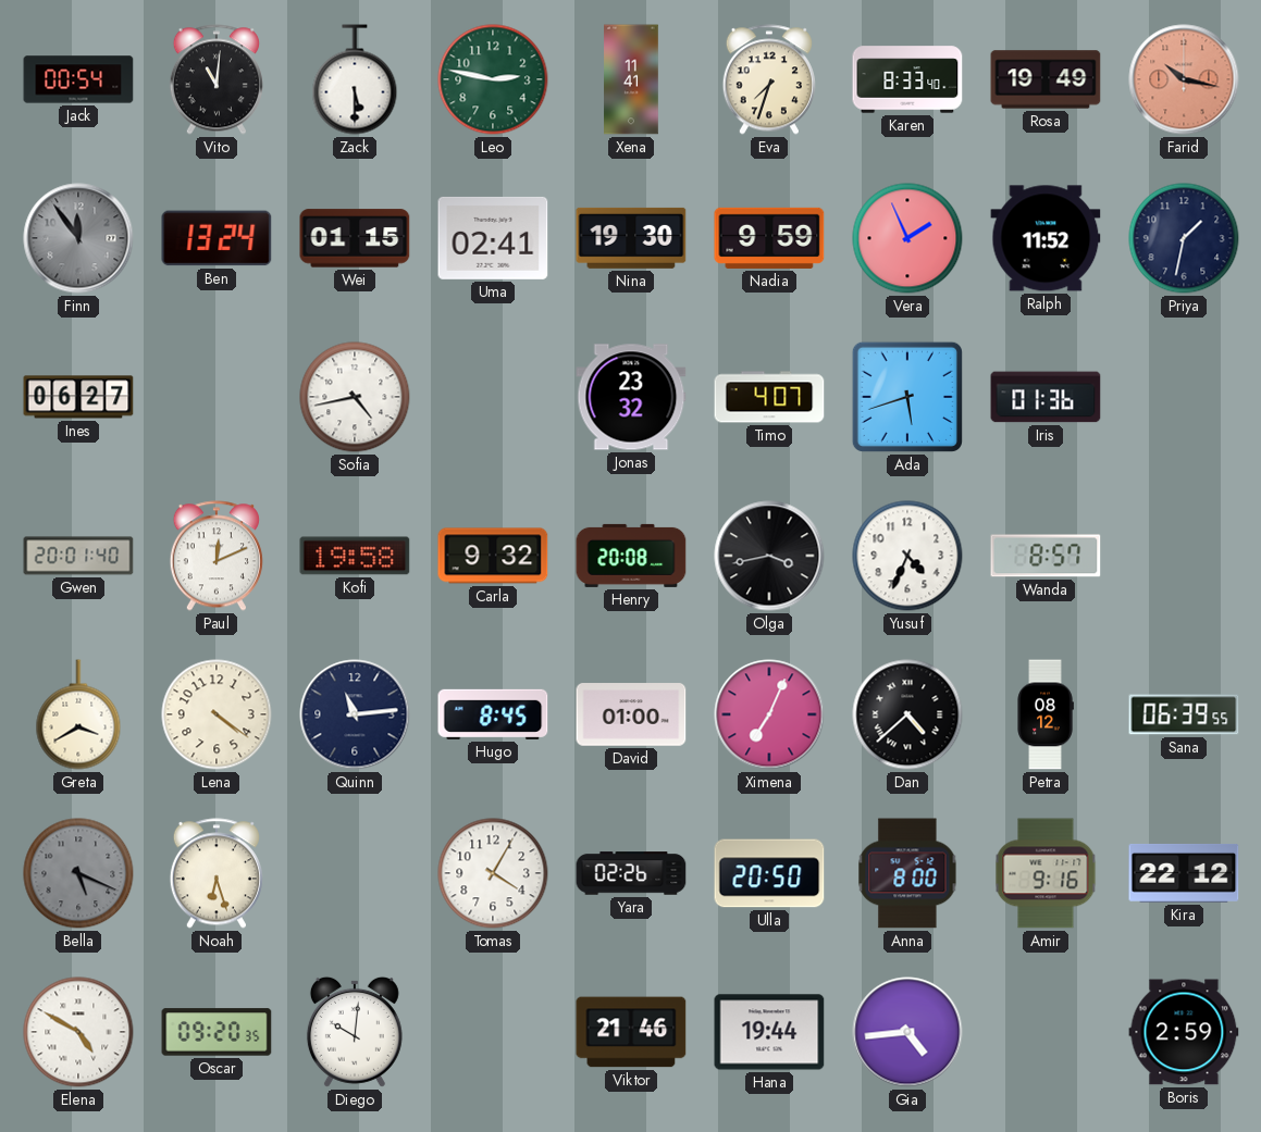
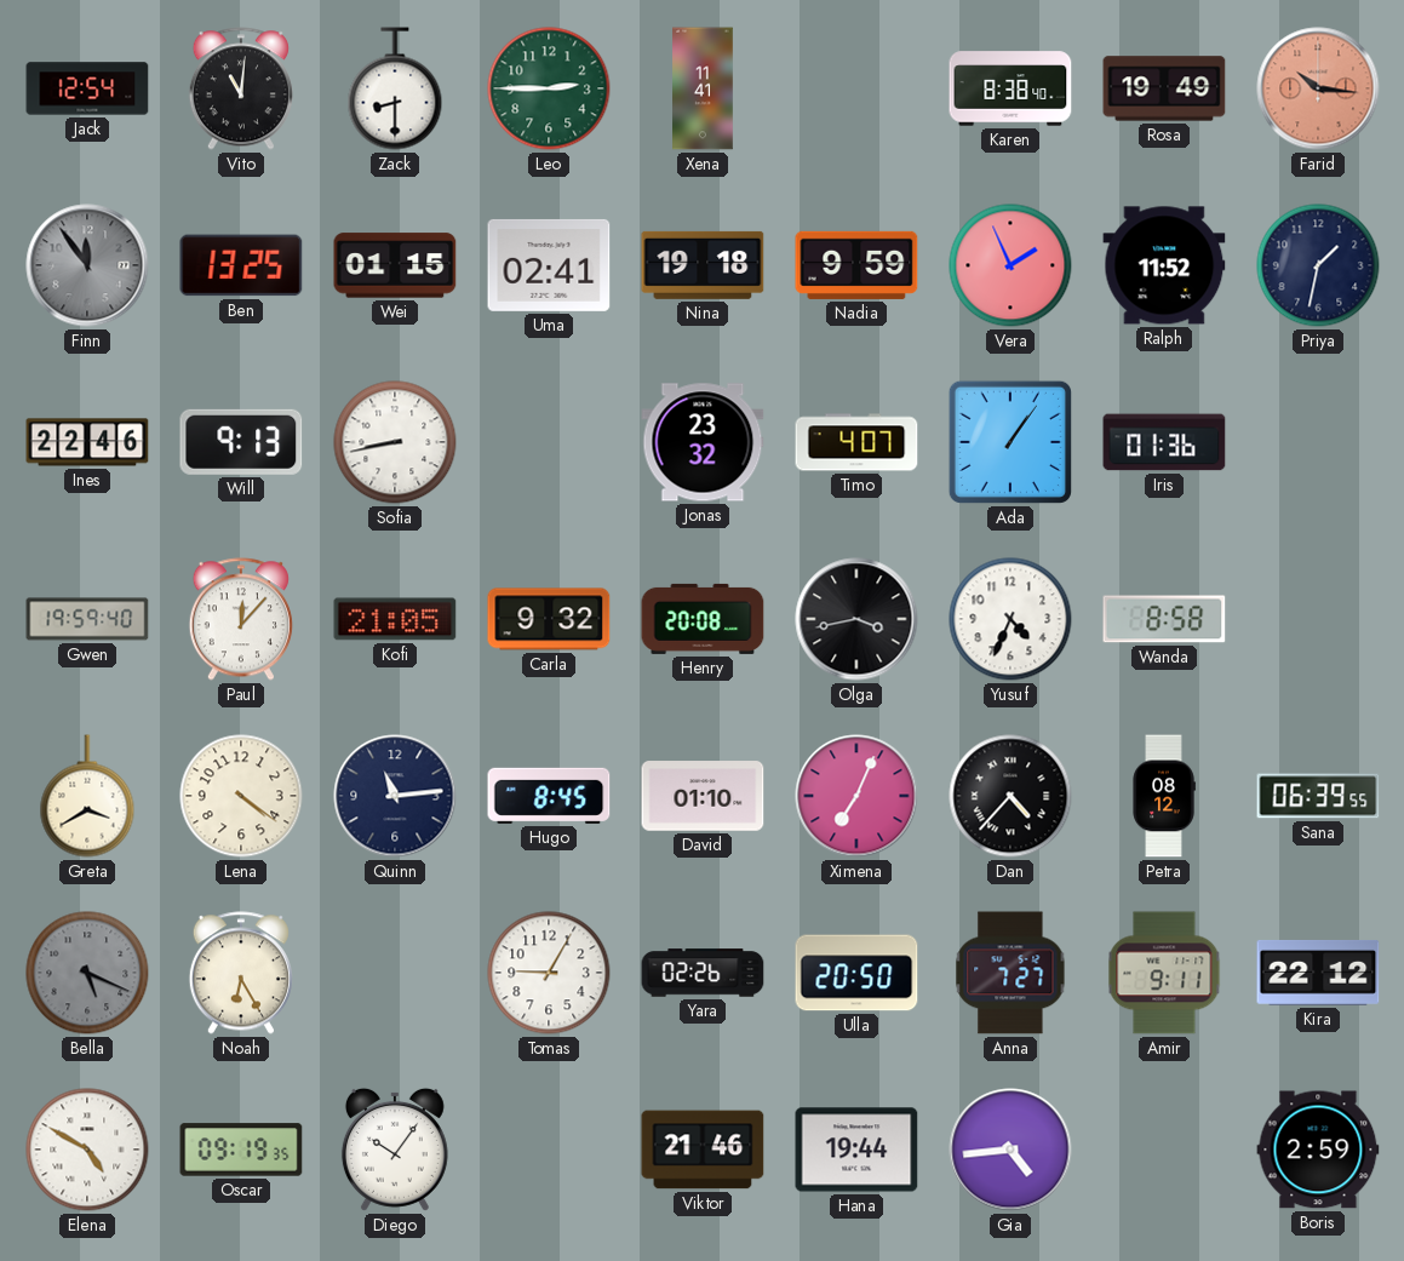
Jack: 00:54 -> 12:54 (87, 88)
Zack: 5:30 -> 8:30 (395, 88)
Leo: 2:47 -> 2:45 (549, 88)
Eva: 7:33 -> none (769, 79)
Karen: 8:33 -> 8:38 (1010, 88)
Farid: 10:17 -> 10:16 (1318, 88)
Ben: 13:24 -> 13:25 (241, 265)
Nina: 19:30 -> 19:18 (703, 265)
Ines: 06:27 -> 22:46 (87, 442)
Will: none -> 9:13 (241, 442)
Sofia: 4:43 -> 8:43 (395, 442)
Ada: 5:42 -> 1:06 (1010, 442)
Gwen: 20:01 -> 19:59 (87, 619)
Paul: 12:11 -> 12:07 (241, 619)
Kofi: 19:58 -> 21:05 (395, 619)
Wanda: 8:57 -> 8:58 (1164, 619)
David: 01:00 -> 01:10 (703, 796)
Dan: 4:38 -> 4:37 (1010, 796)
Noah: 6:27 -> 6:25 (241, 973)
Tomas: 4:05 -> 9:05 (549, 973)
Anna: 8:00 -> 7:27 (1010, 973)
Amir: 9:16 -> 9:11 (1164, 973)
Oscar: 09:20 -> 09:19 (241, 1150)
Diego: 10:01 -> 10:06 (395, 1150)
